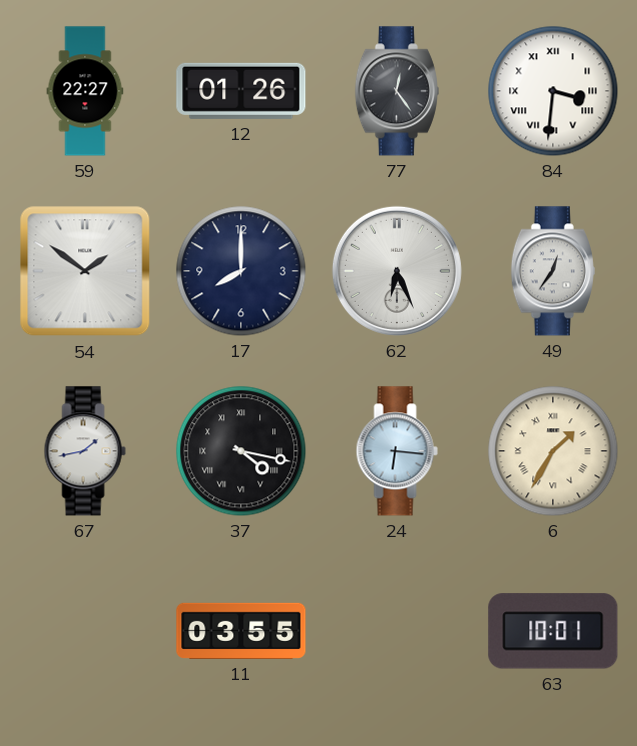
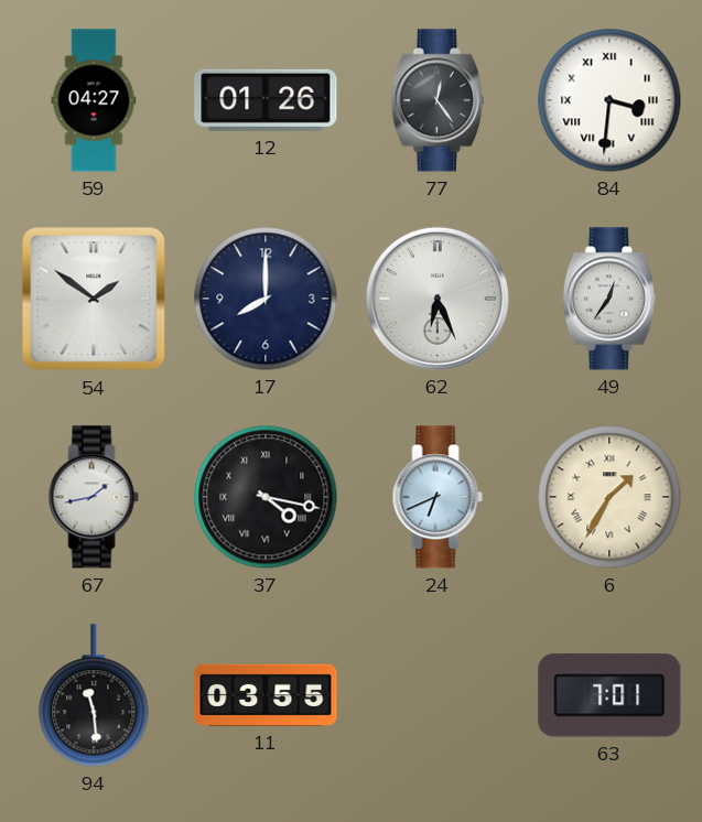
59: 22:27 -> 04:27 (94, 100)
24: 6:16 -> 6:41 (438, 497)
94: none -> 11:29 (94, 695)
63: 10:01 -> 7:01 (609, 695)
